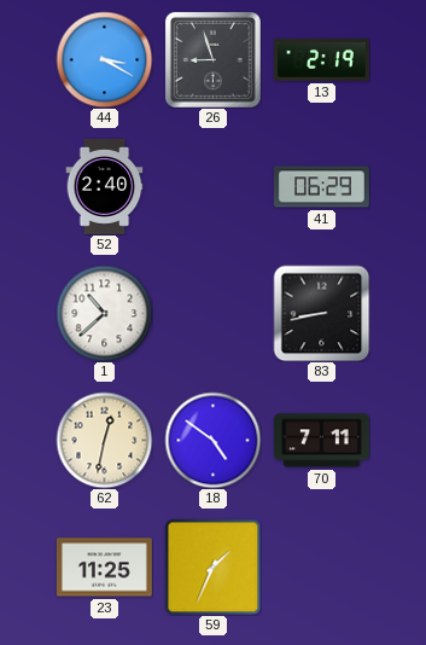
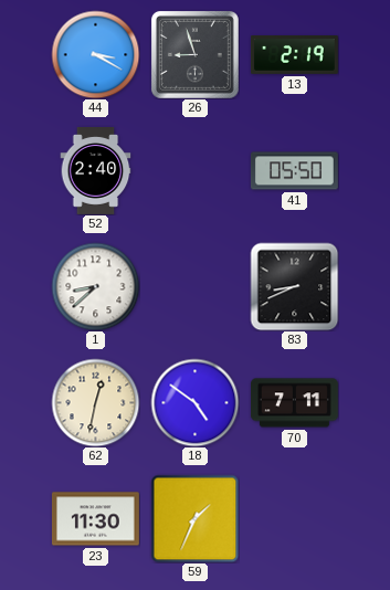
41: 06:29 -> 05:50 (294, 171)
1: 10:38 -> 8:38 (95, 286)
83: 8:43 -> 8:41 (294, 286)
23: 11:25 -> 11:30 (95, 519)
